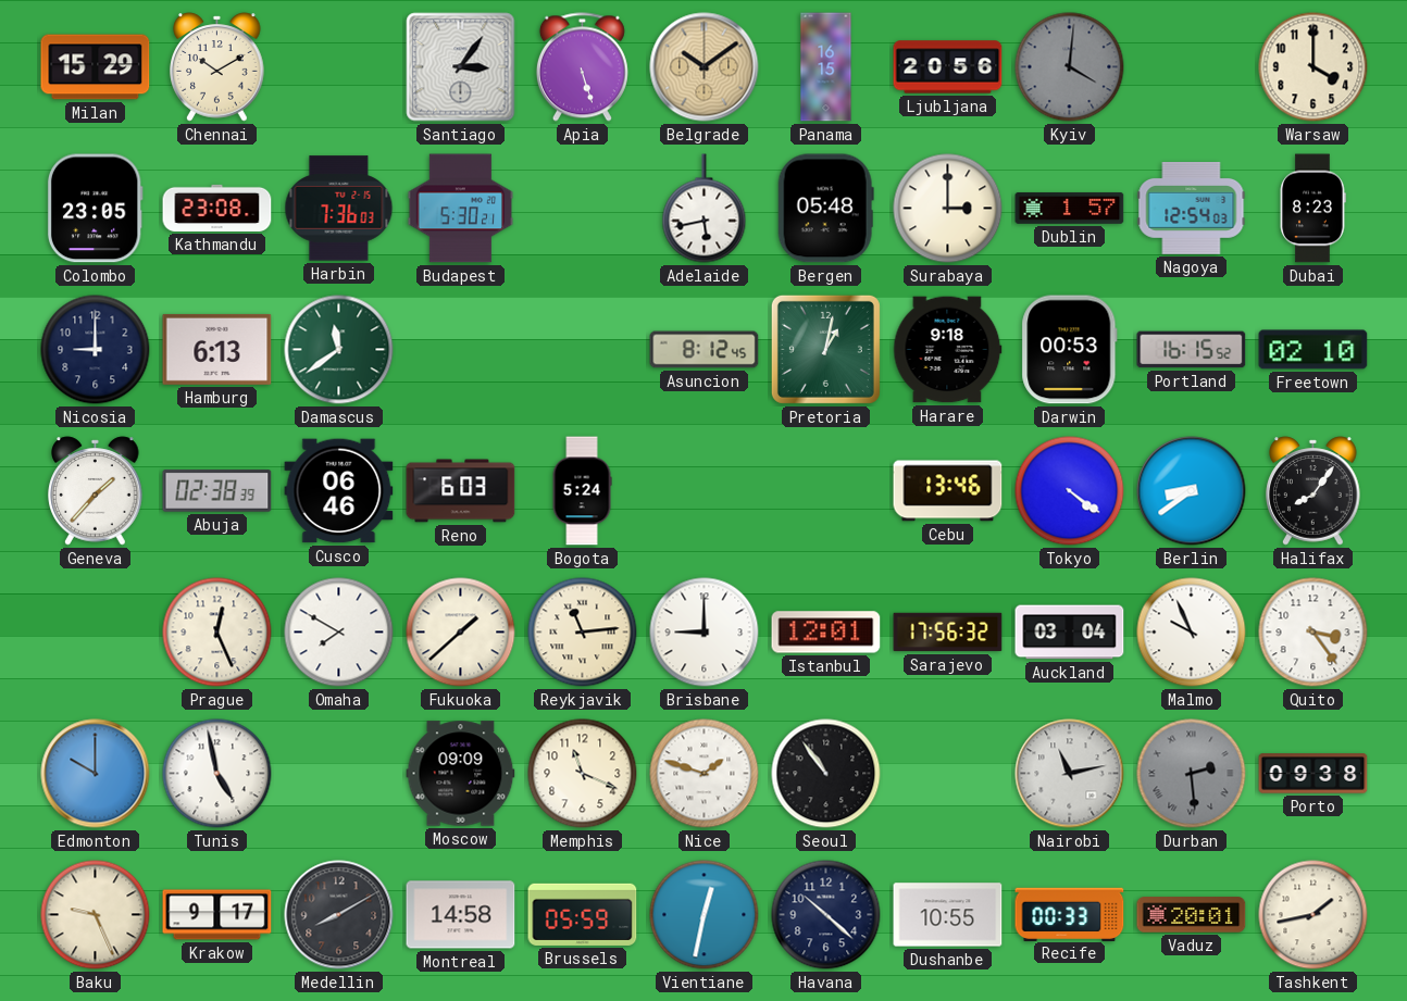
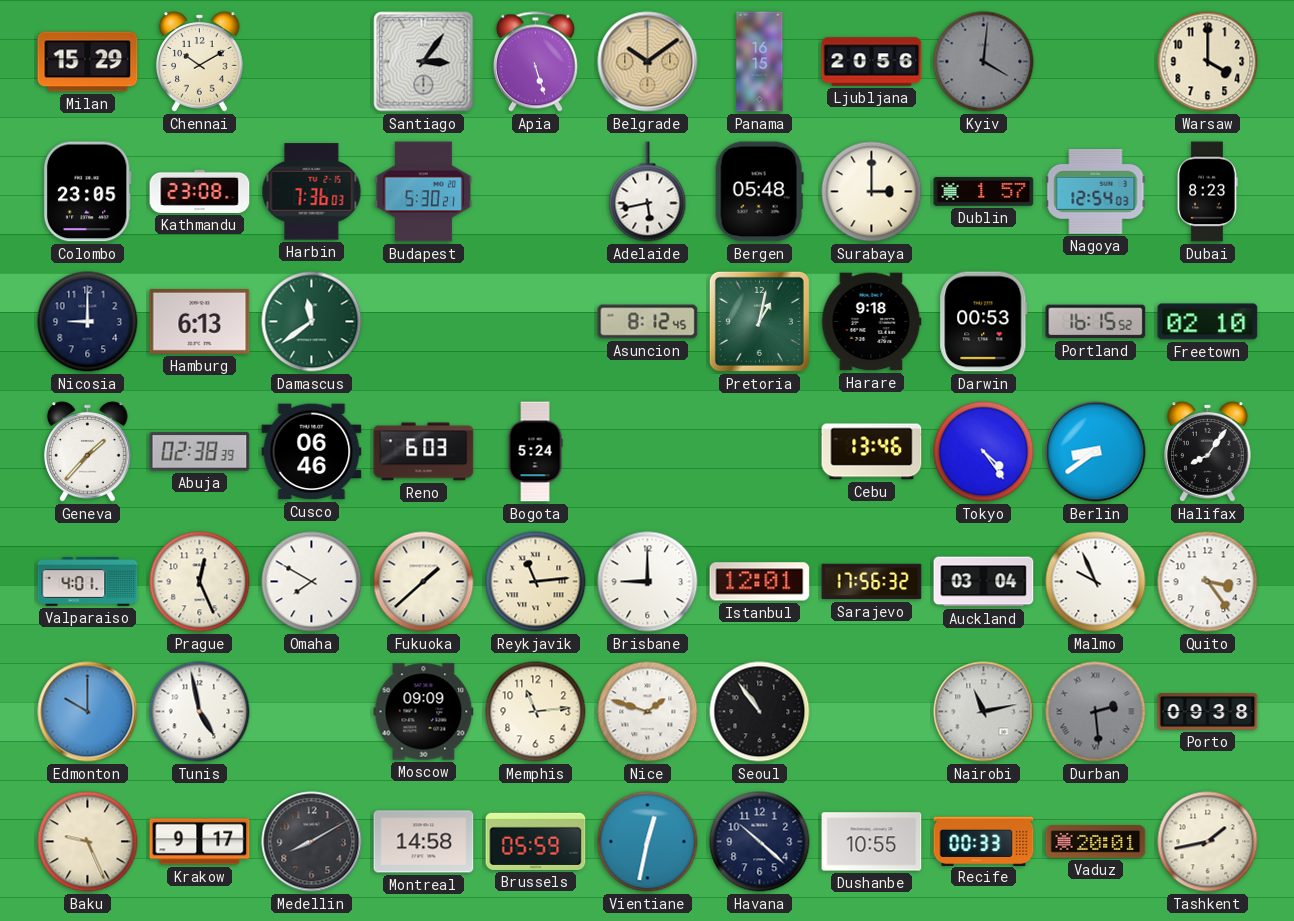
Tokyo: 4:21 -> 4:24 (984, 452)
Valparaiso: none -> 4:01 (88, 581)
Memphis: 11:19 -> 11:14 (536, 712)
